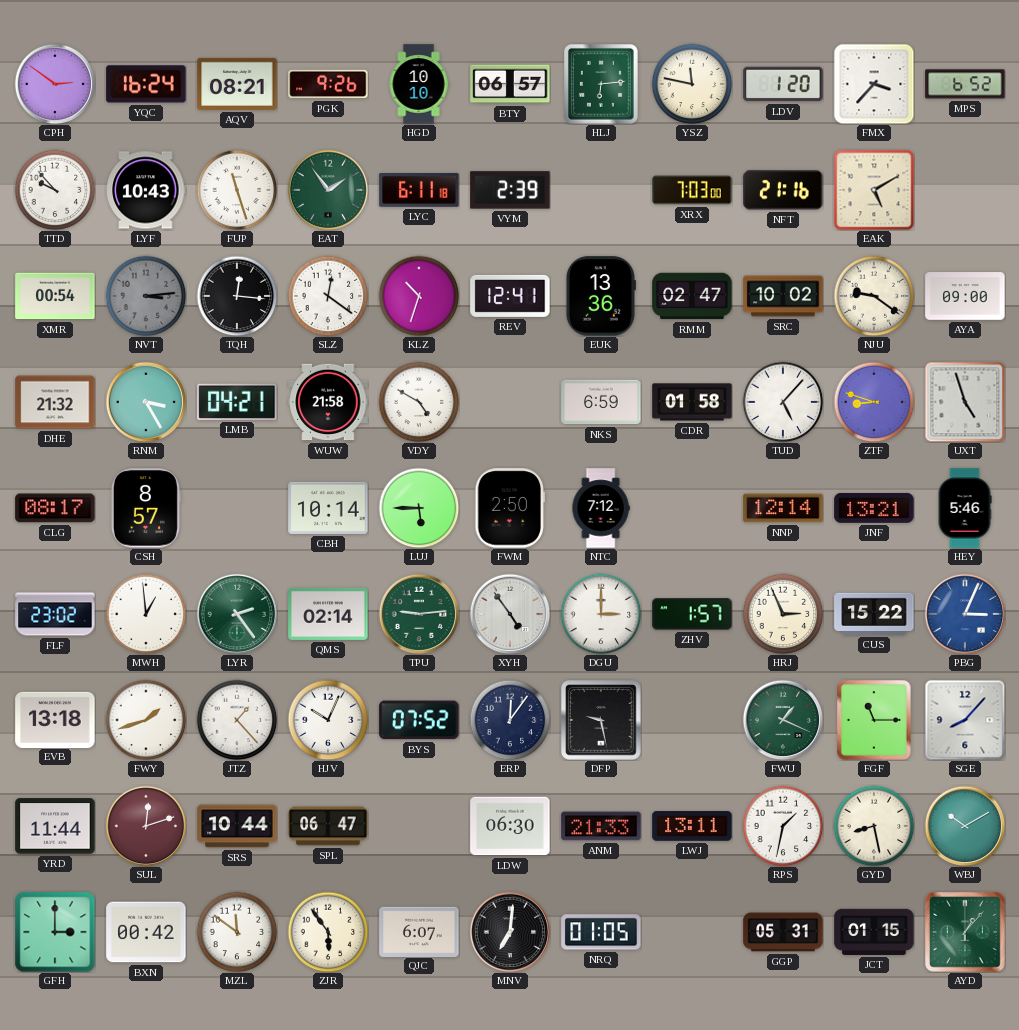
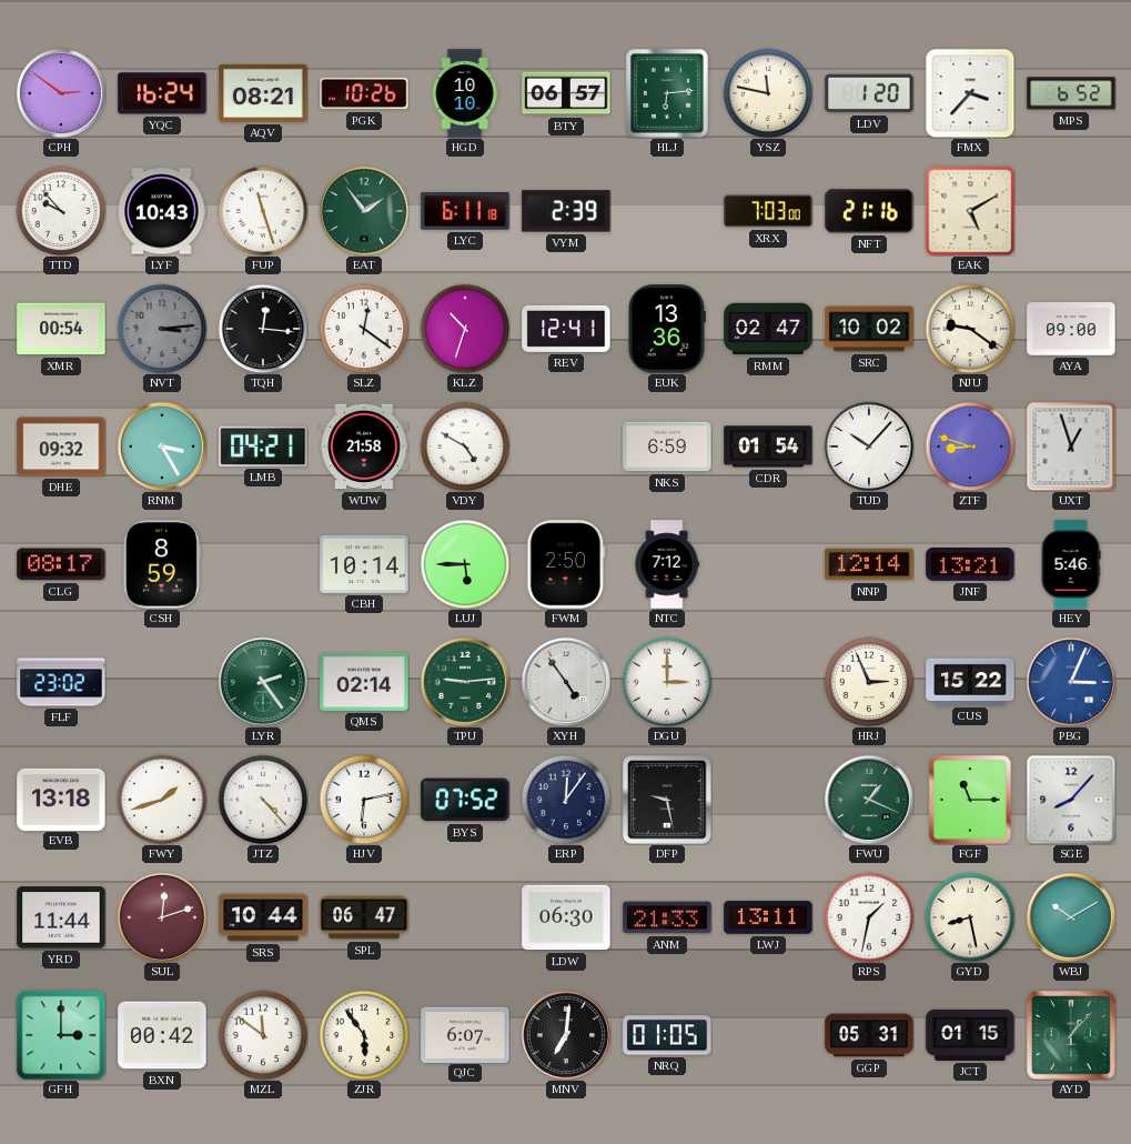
PGK: 9:26 -> 10:26 (364, 93)
DHE: 21:32 -> 09:32 (61, 446)
CDR: 01:58 -> 01:54 (768, 446)
TUD: 5:07 -> 10:07 (869, 446)
UXT: 4:57 -> 12:57 (1071, 446)
CSH: 8:57 -> 8:59 (161, 564)
MWH: 12:59 -> none (146, 614)
ZHV: 1:57 -> none (692, 614)
JTZ: 1:23 -> 4:23 (263, 800)
HJV: 10:04 -> 6:13 (364, 800)
